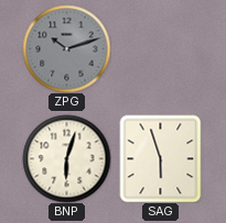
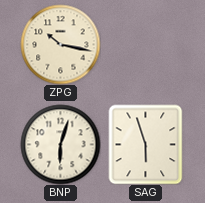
ZPG: 10:12 -> 10:17 (60, 44)
ZPG dial: grey -> cream (60, 44)
